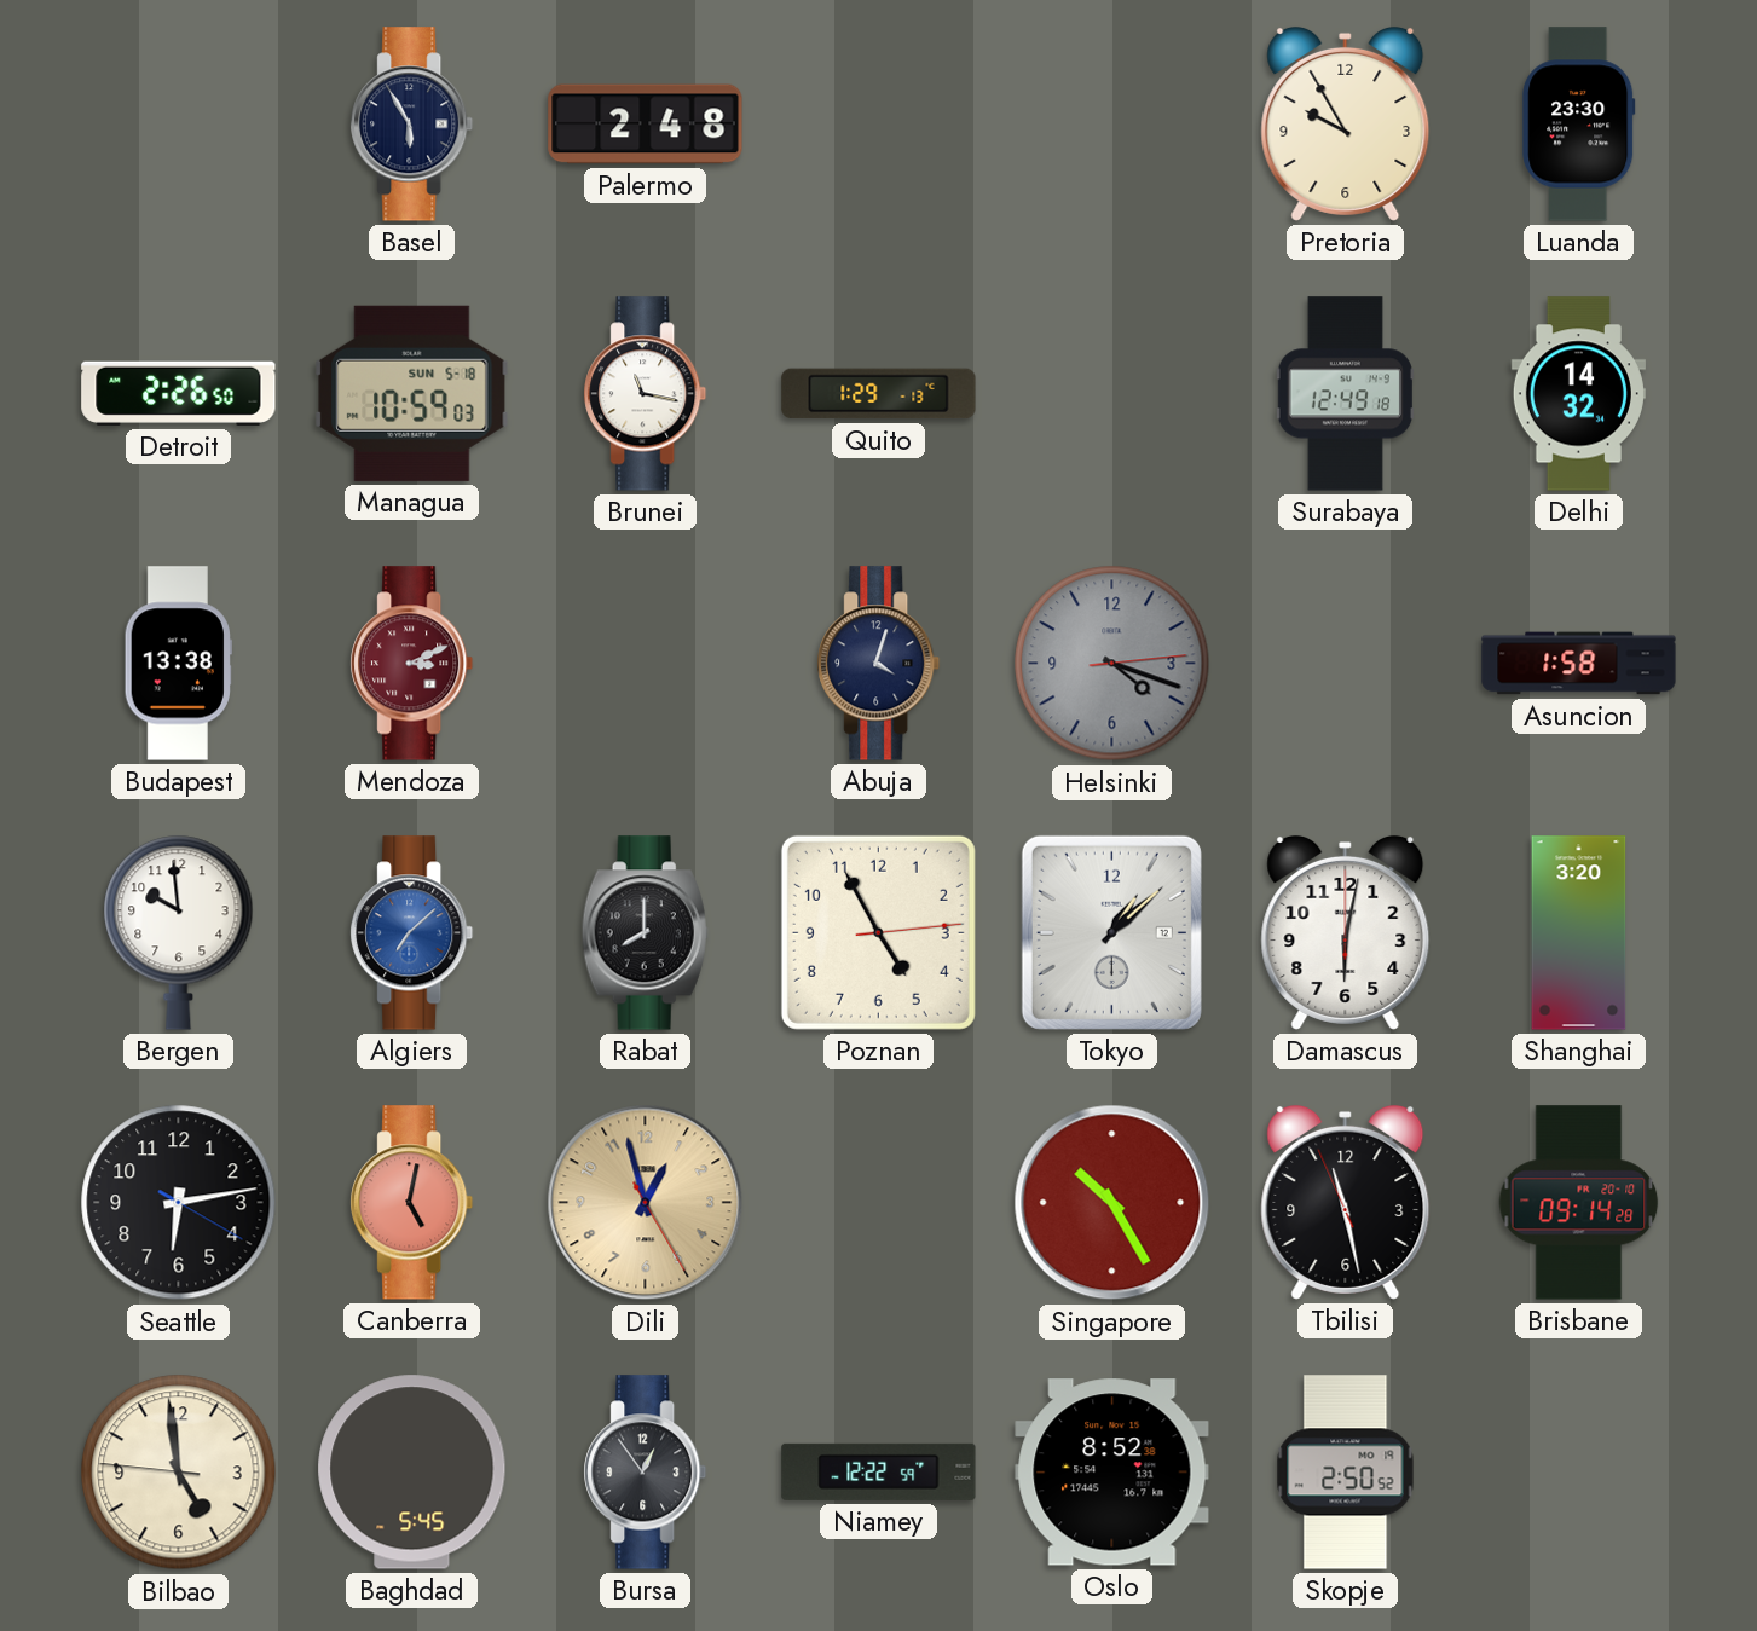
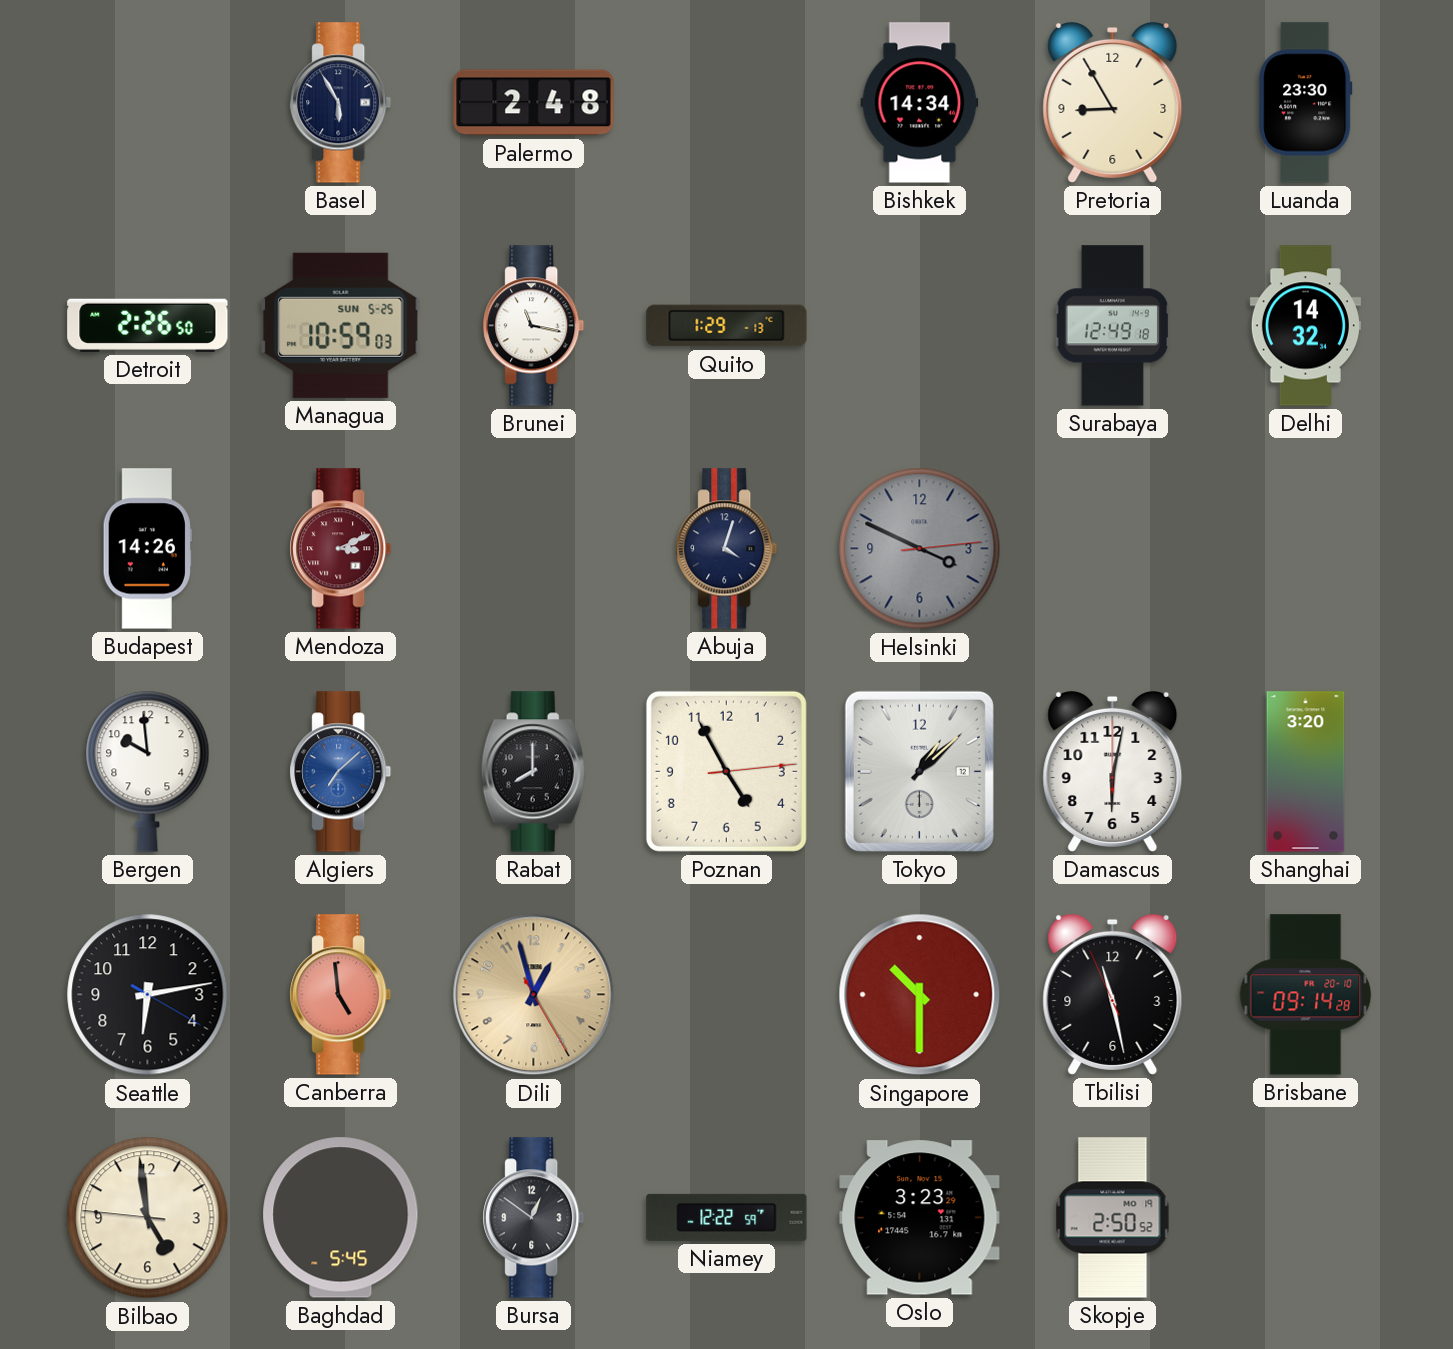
Bishkek: none -> 14:34 (920, 103)
Pretoria: 9:55 -> 8:55 (1113, 102)
Managua date: SUN 5-18 -> SUN 5-25 (341, 325)
Budapest: 13:38 -> 14:26 (147, 549)
Helsinki: 4:18 -> 3:49 (920, 549)
Asuncion: 1:58 -> none (1579, 664)
Canberra: 5:02 -> 4:59 (341, 995)
Singapore: 10:25 -> 10:30 (920, 995)
Bursa: 12:54 -> 12:51 (534, 1218)
Oslo: 8:52 -> 3:23 (920, 1218)
